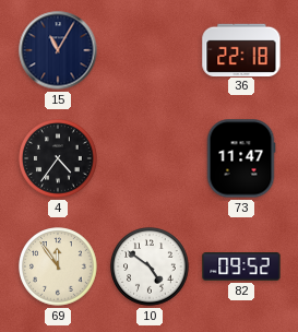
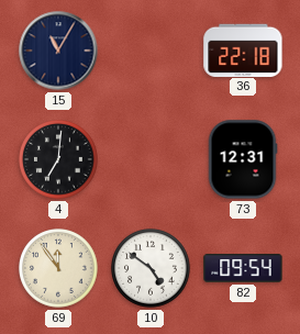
4: 4:36 -> 7:01 (58, 159)
73: 11:47 -> 12:31 (243, 159)
82: 09:52 -> 09:54 (243, 268)
